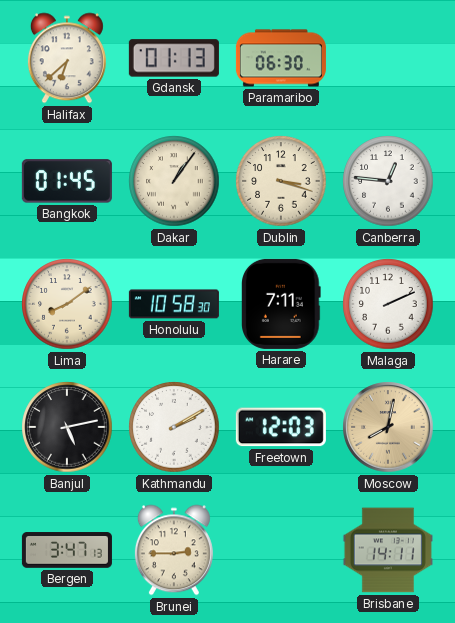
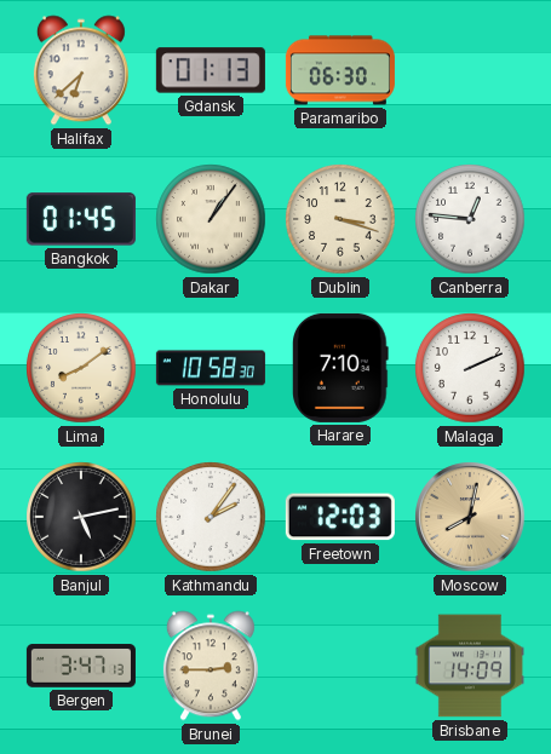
Harare: 7:11 -> 7:10 (341, 368)
Kathmandu: 2:10 -> 2:06 (211, 517)
Brisbane: 14:11 -> 14:09 (470, 666)
